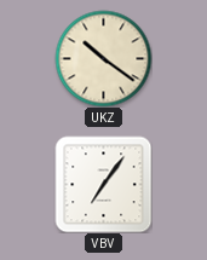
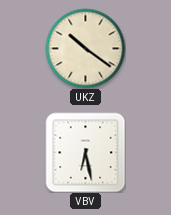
VBV: 7:06 -> 6:28 (85, 152)
